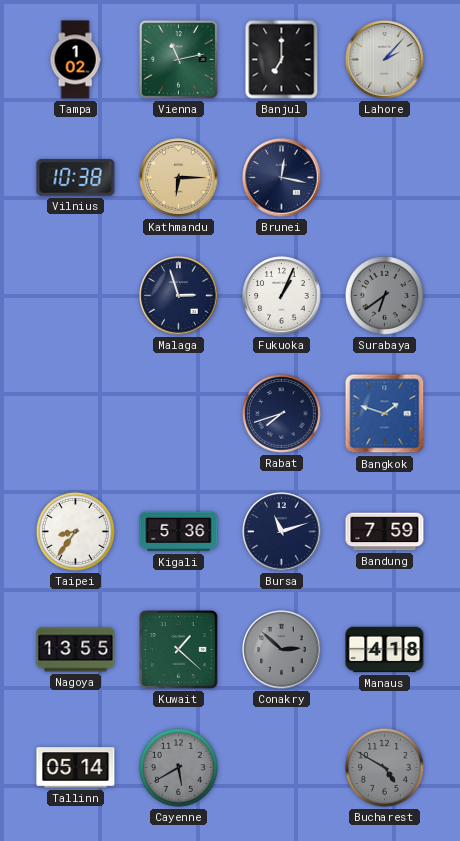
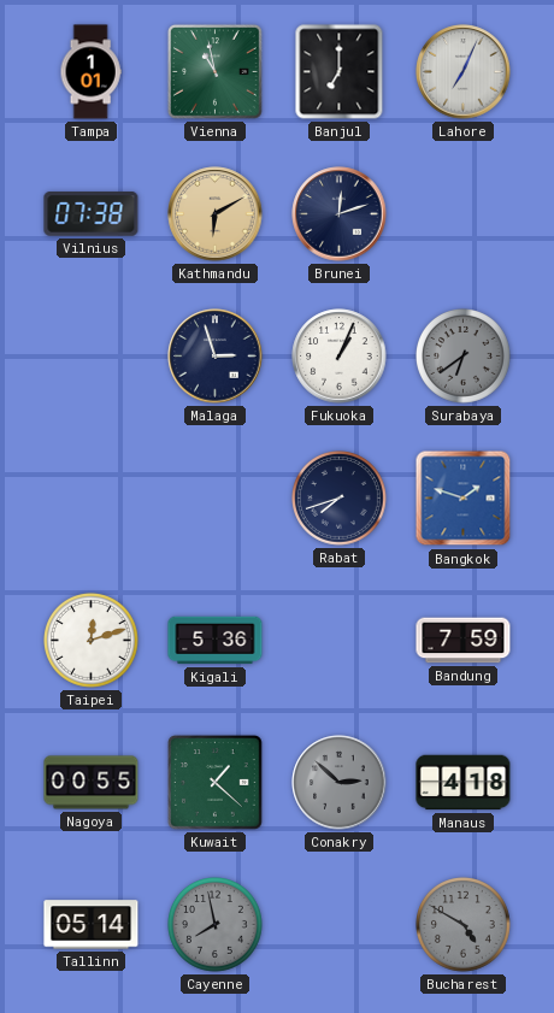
Tampa: 1:02 -> 1:01 (90, 72)
Vienna: 11:13 -> 10:58 (216, 72)
Lahore: 2:07 -> 7:04 (464, 72)
Vilnius: 10:38 -> 07:38 (92, 214)
Kathmandu: 6:15 -> 6:10 (216, 214)
Brunei: 12:17 -> 12:12 (340, 214)
Taipei: 8:36 -> 12:12 (92, 641)
Bursa: 11:12 -> none (282, 532)
Nagoya: 13:55 -> 00:55 (92, 783)
Cayenne: 5:40 -> 7:58 (216, 925)
